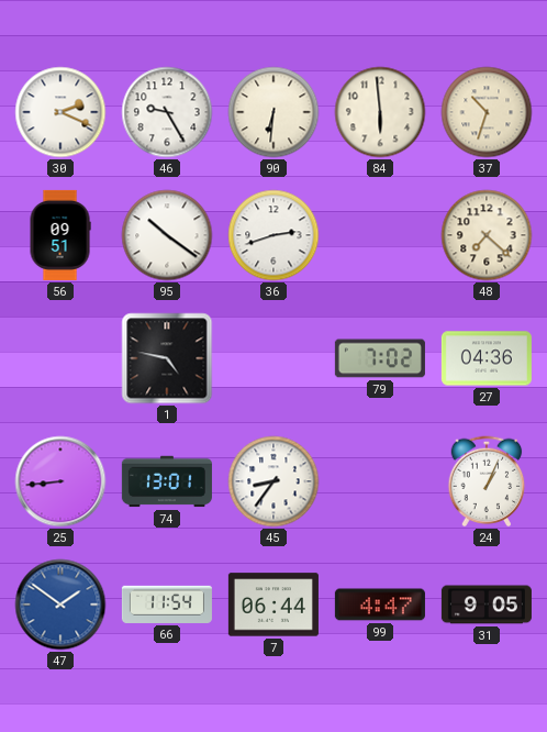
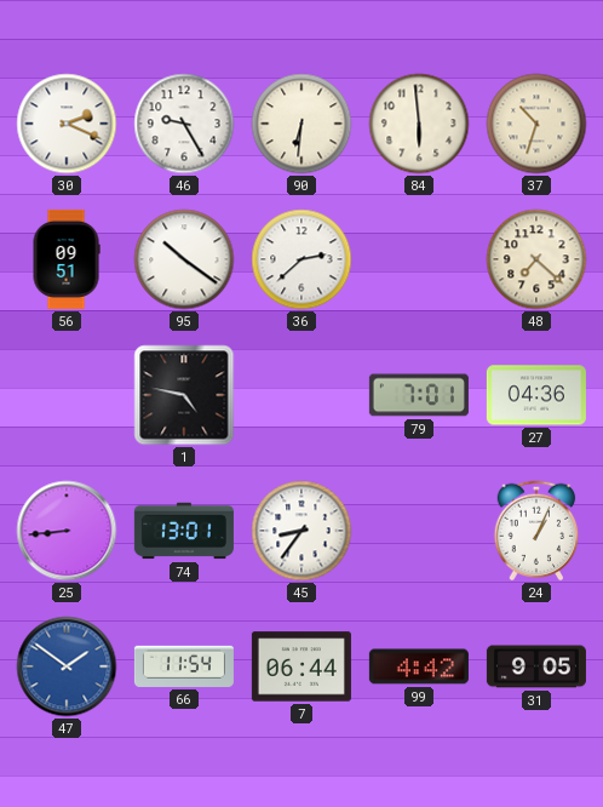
36: 2:42 -> 2:38 (301, 259)
79: 7:02 -> 7:01 (419, 395)
99: 4:47 -> 4:42 (419, 666)
